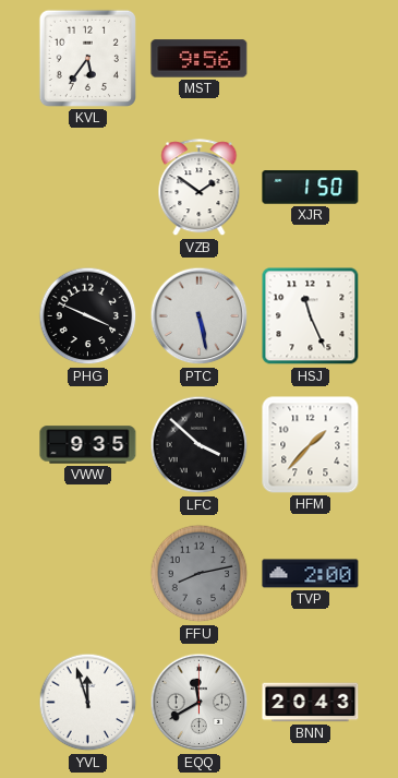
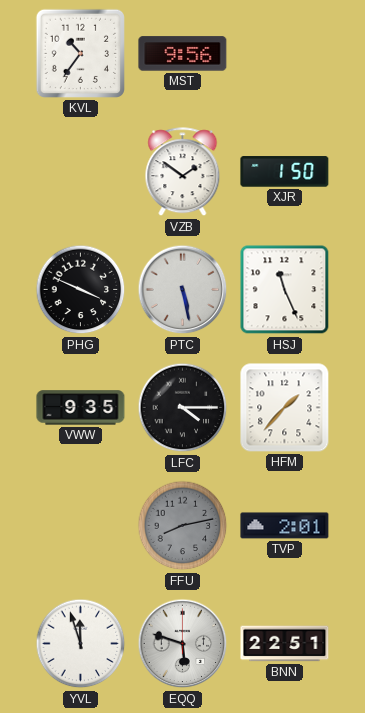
KVL: 5:36 -> 10:36 (80, 53)
LFC: 3:52 -> 4:15 (183, 408)
TVP: 2:00 -> 2:01 (285, 526)
EQQ: 11:40 -> 5:48 (183, 644)
BNN: 20:43 -> 22:51 (285, 644)
